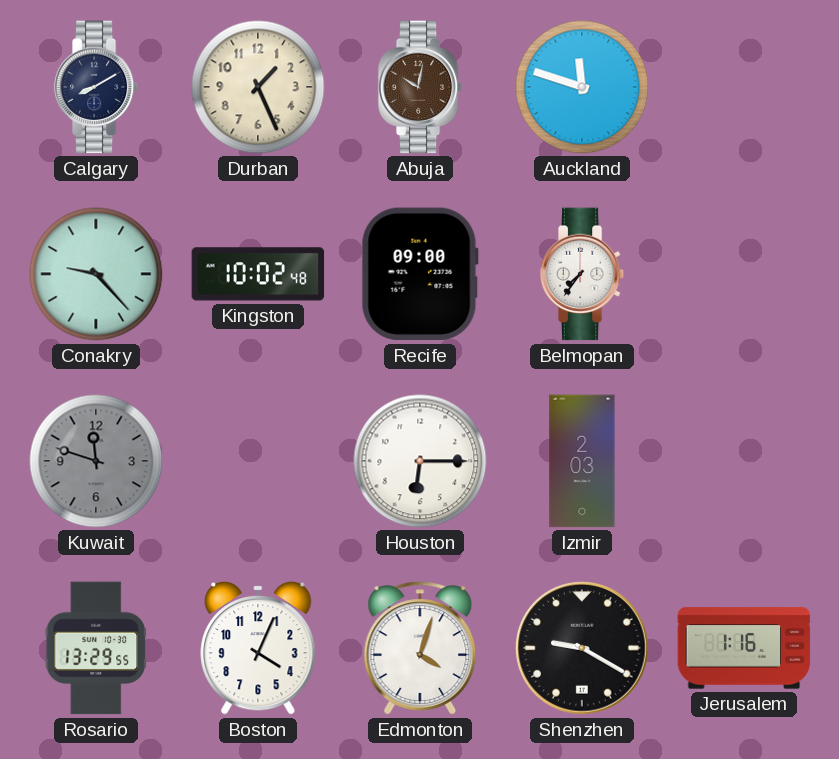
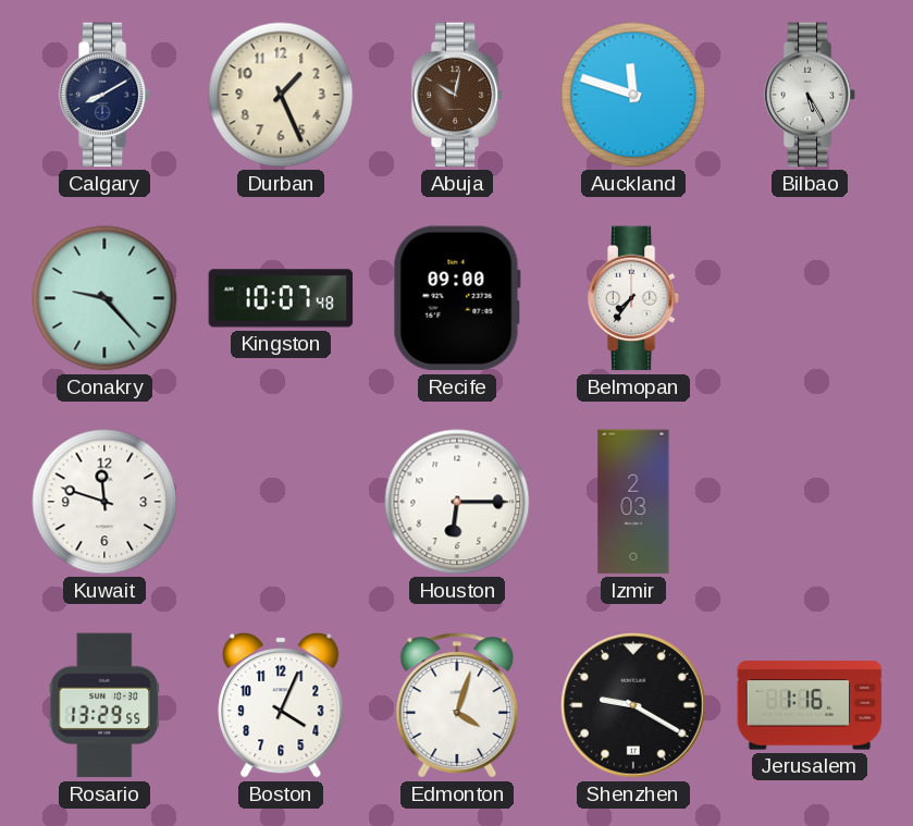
Bilbao: none -> 5:25 (810, 95)
Kingston: 10:02 -> 10:07 (281, 298)
Kuwait dial: grey -> white (104, 502)
